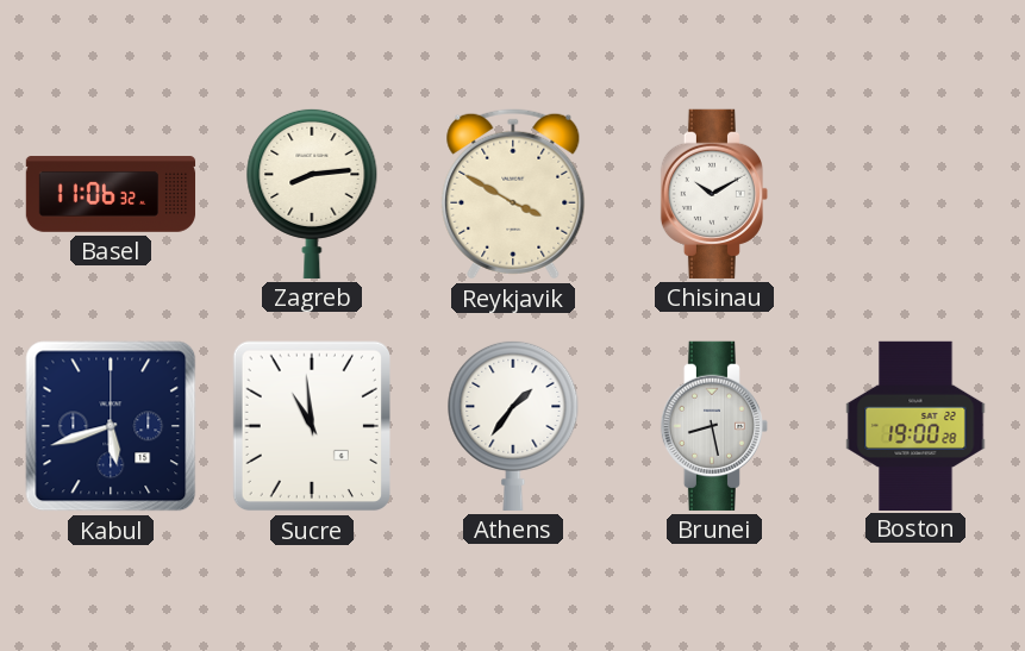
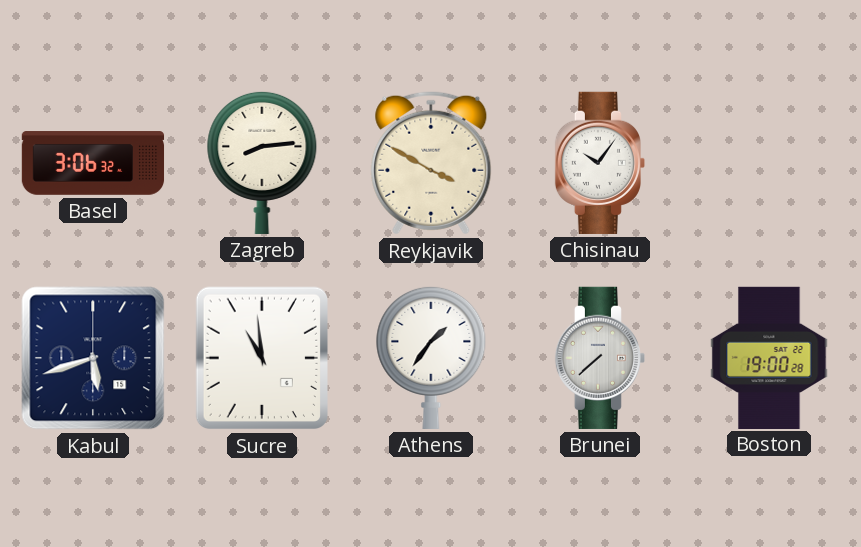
Basel: 11:06 -> 3:06 (93, 163)
Chisinau: 10:10 -> 10:06 (599, 163)
Brunei: 8:28 -> 7:38 (599, 358)
